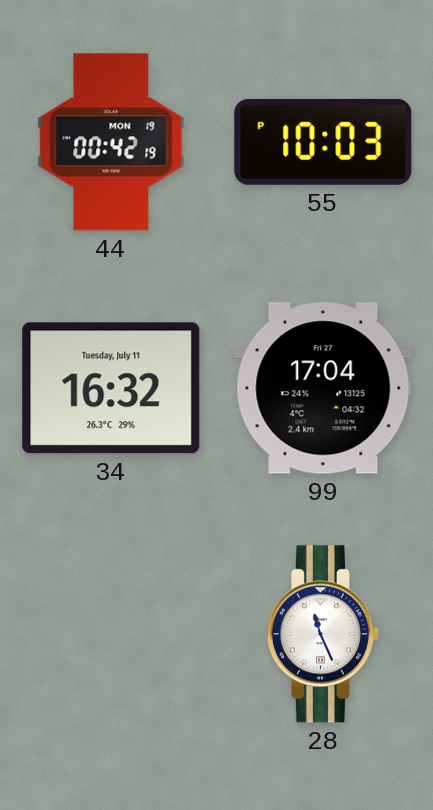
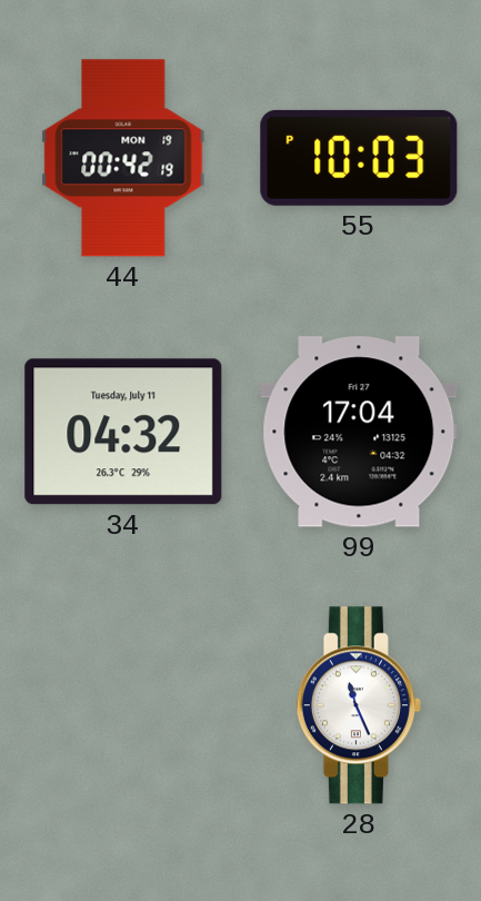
34: 16:32 -> 04:32 (123, 432)
